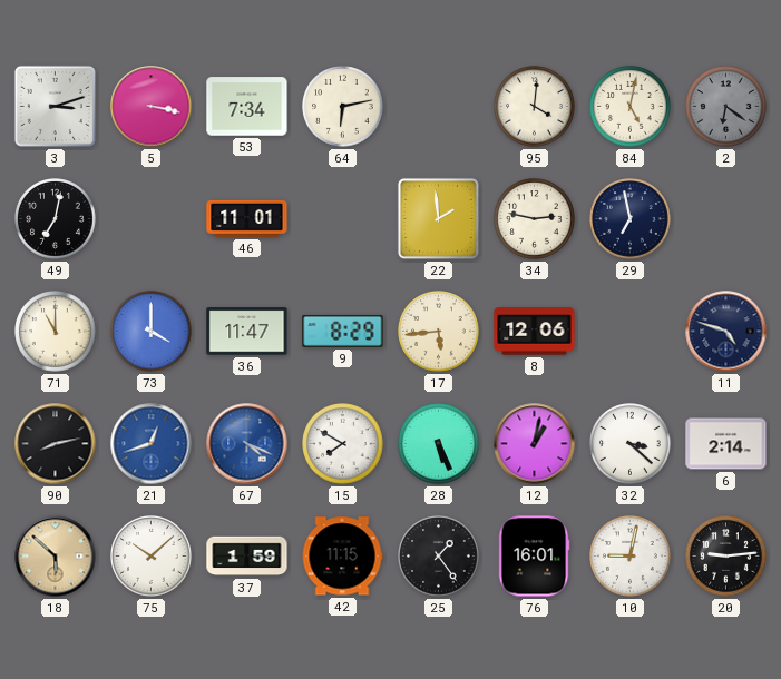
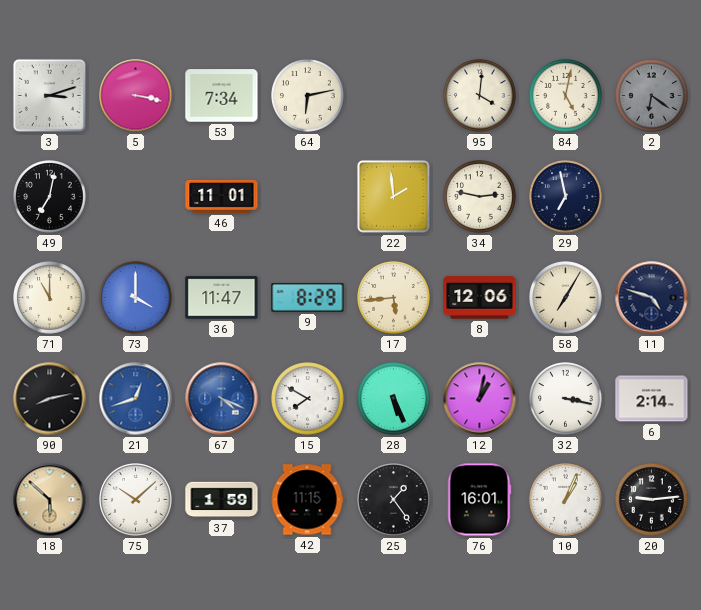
58: none -> 7:05 (566, 298)
32: 3:22 -> 3:17 (566, 399)
10: 9:02 -> 1:04 (566, 500)
